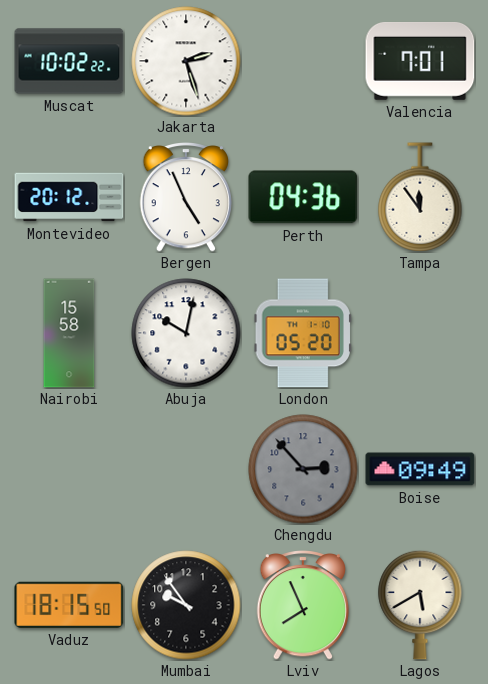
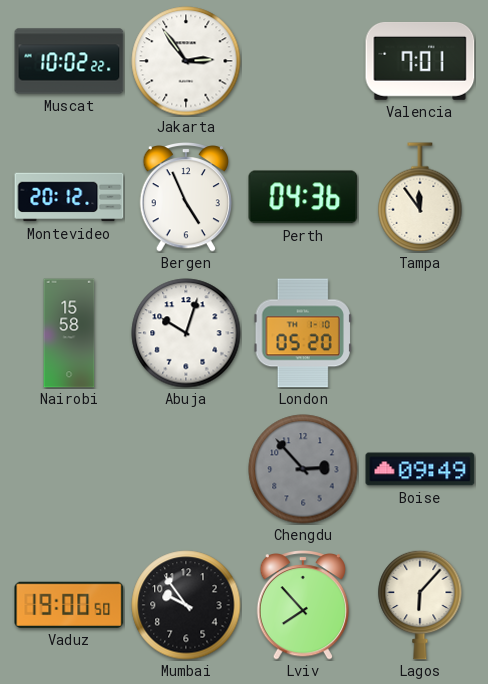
Jakarta: 2:27 -> 2:54 (186, 61)
Abuja: 10:02 -> 10:03 (186, 333)
Vaduz: 18:15 -> 19:00 (69, 605)
Lviv: 7:56 -> 7:53 (303, 606)
Lagos: 5:40 -> 6:07 (420, 605)
